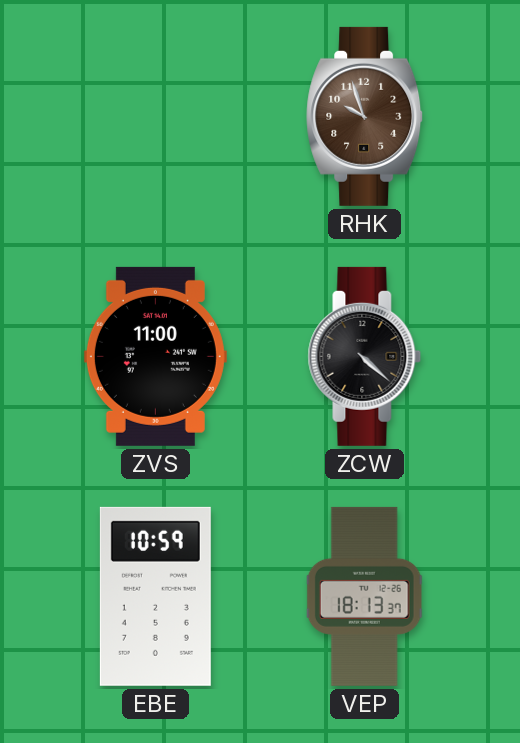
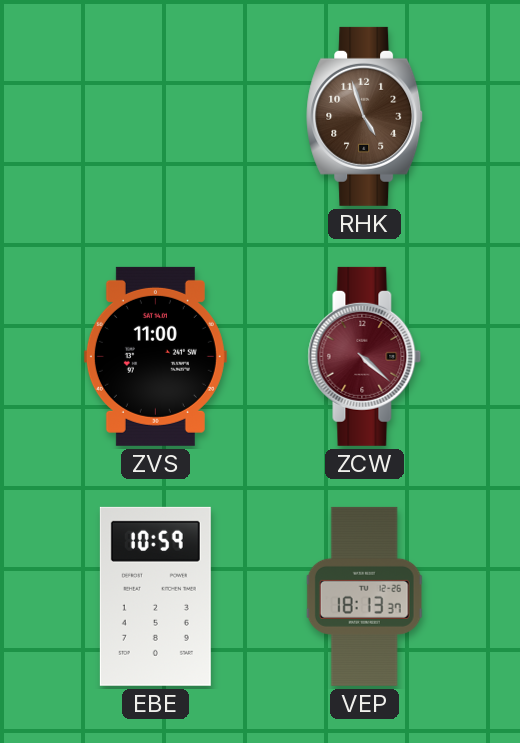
RHK: 9:57 -> 4:57 (365, 116)
ZCW dial: black -> burgundy (365, 356)
